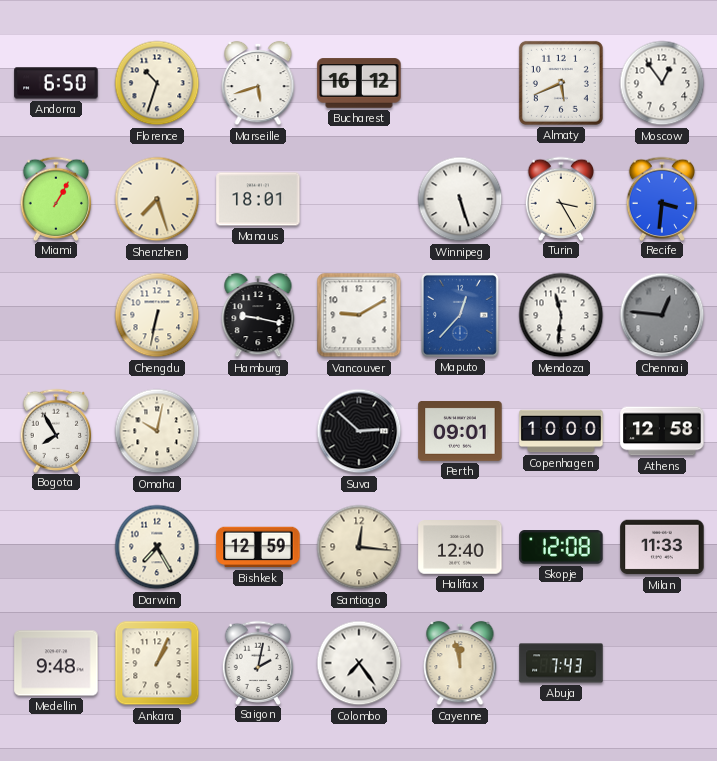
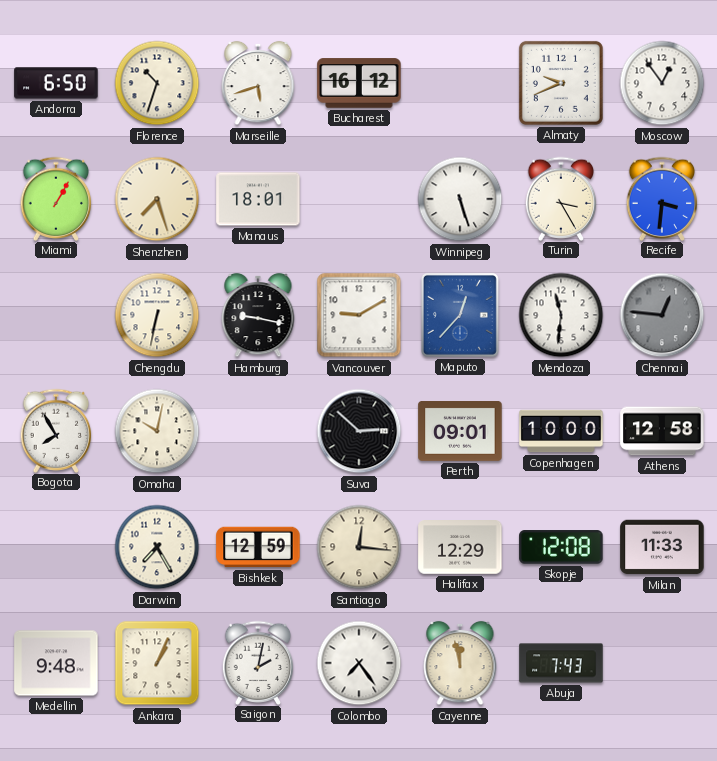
Almaty: 5:41 -> 9:41 (561, 83)
Halifax: 12:40 -> 12:29 (460, 548)
